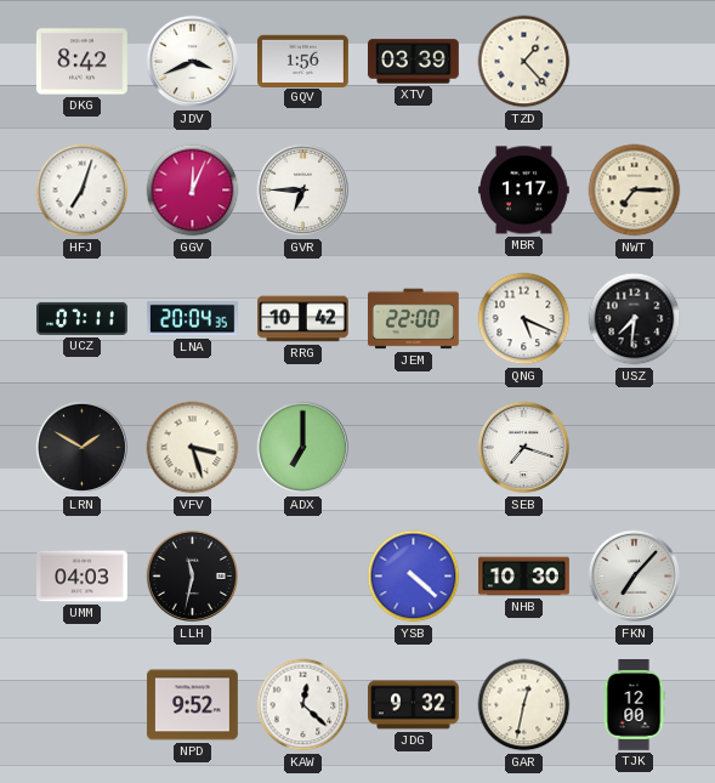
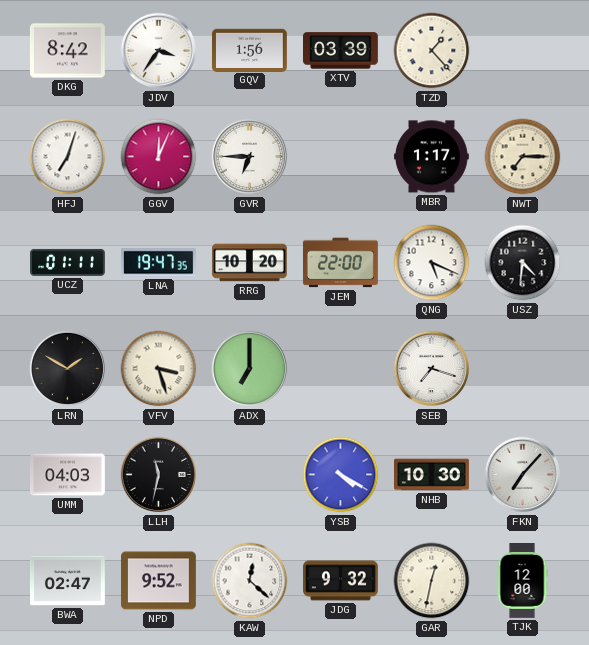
JDV: 3:41 -> 3:36 (159, 51)
UCZ: 07:11 -> 01:11 (68, 262)
LNA: 20:04 -> 19:47 (159, 263)
RRG: 10:42 -> 10:20 (250, 263)
USZ: 7:31 -> 4:31 (523, 263)
YSB: 4:22 -> 4:20 (341, 475)
BWA: none -> 02:47 (68, 581)
